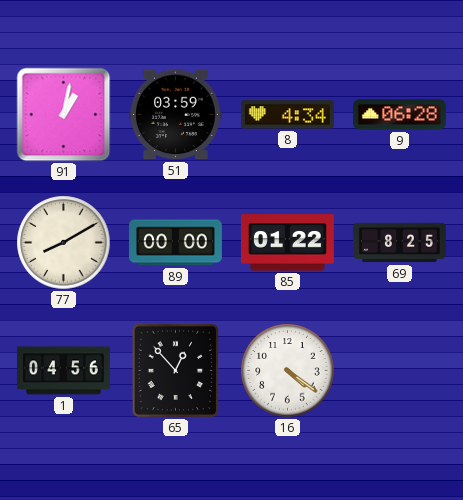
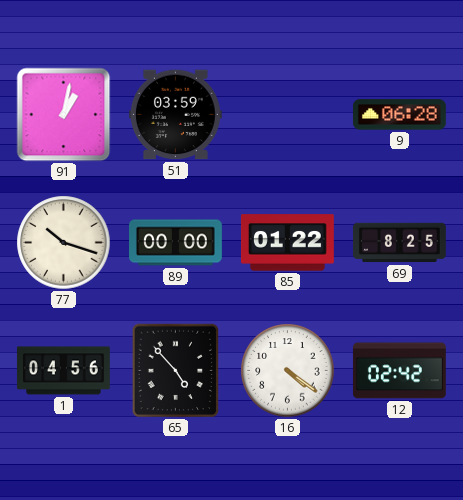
8: 4:34 -> none (287, 115)
77: 8:10 -> 10:18 (64, 243)
65: 12:53 -> 4:53 (176, 371)
12: none -> 02:42 (399, 371)
